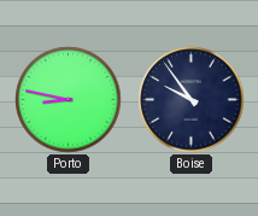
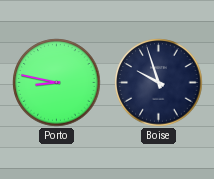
Boise: 9:54 -> 9:57 (159, 83)
